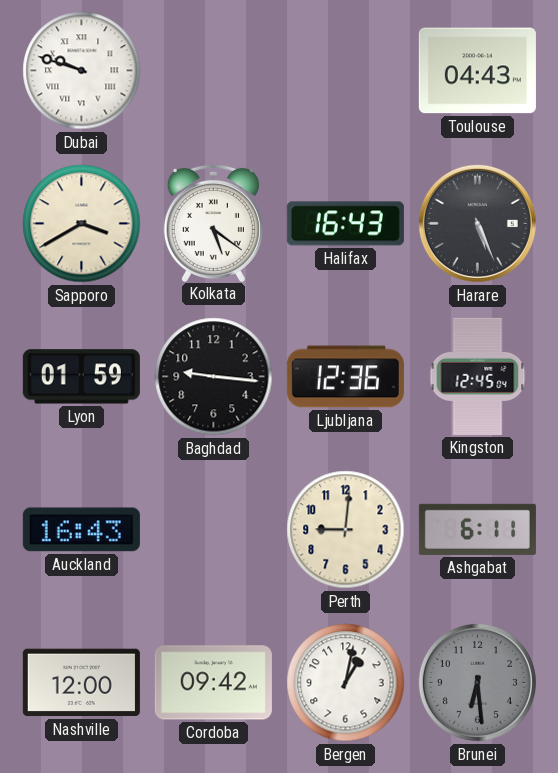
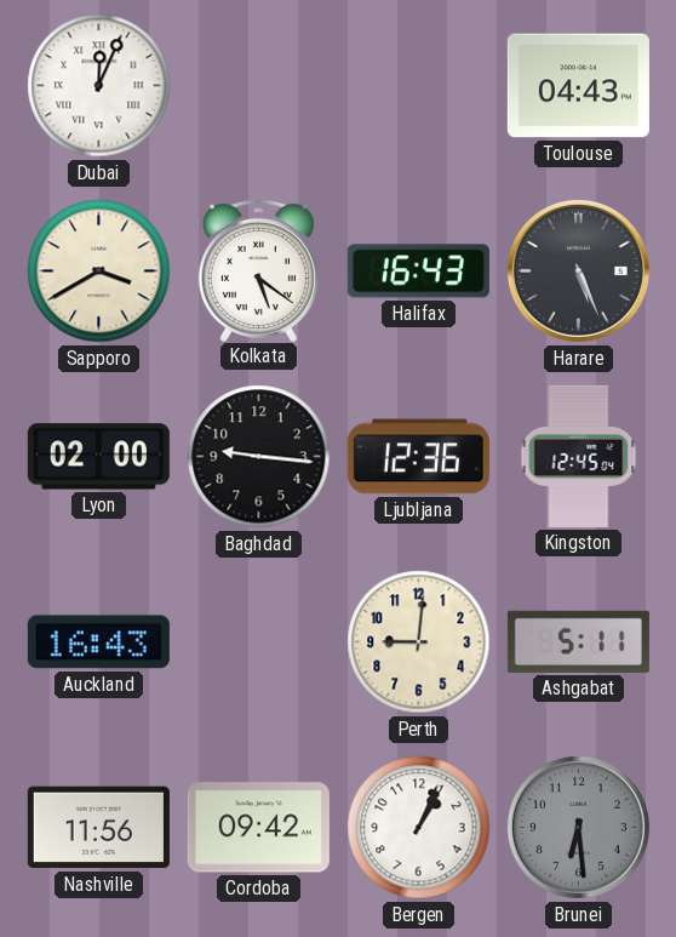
Dubai: 9:48 -> 12:04 (99, 86)
Lyon: 01:59 -> 02:00 (98, 457)
Ashgabat: 6:11 -> 5:11 (578, 641)
Nashville: 12:00 -> 11:56 (98, 828)
Bergen: 1:02 -> 1:04 (419, 828)
